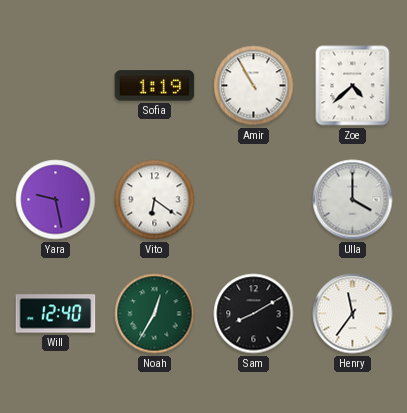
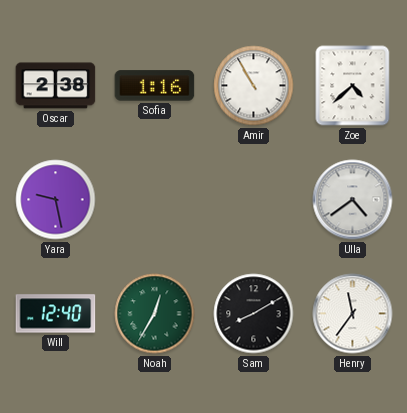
Oscar: none -> 2:38 (56, 86)
Sofia: 1:19 -> 1:16 (155, 86)
Vito: 6:21 -> none (155, 200)
Ulla: 4:00 -> 4:39 (353, 200)
